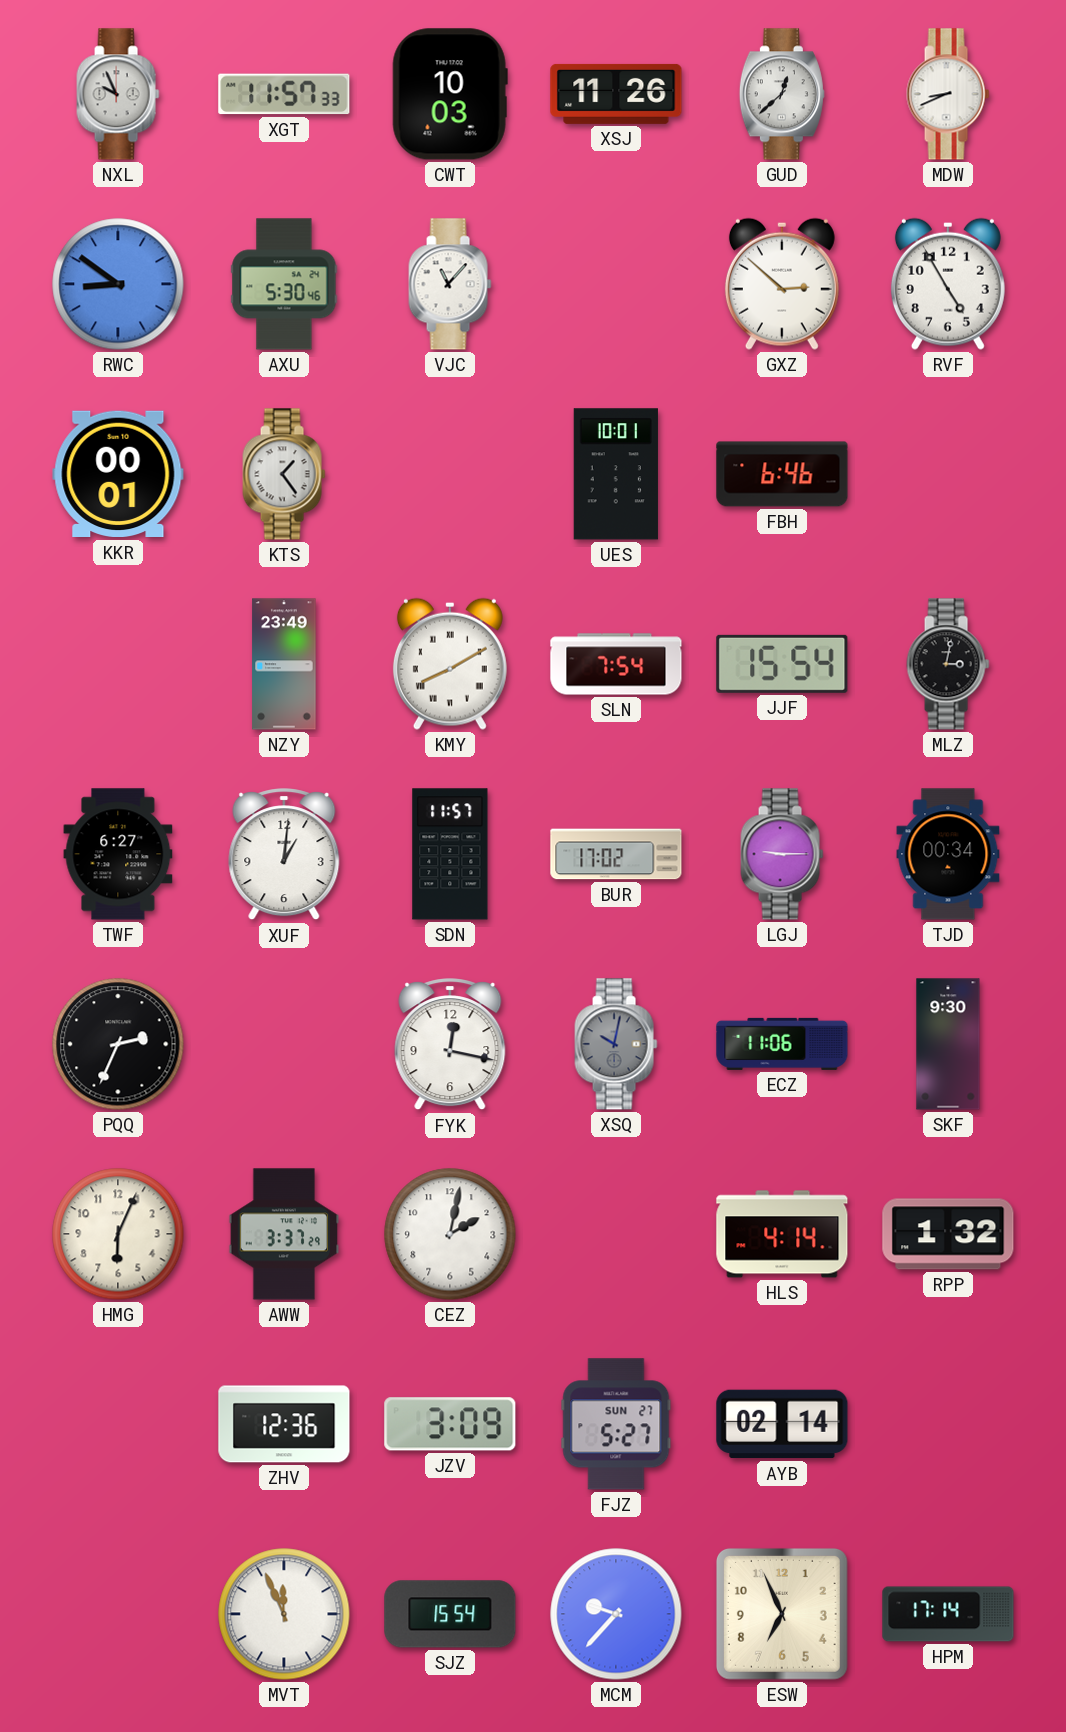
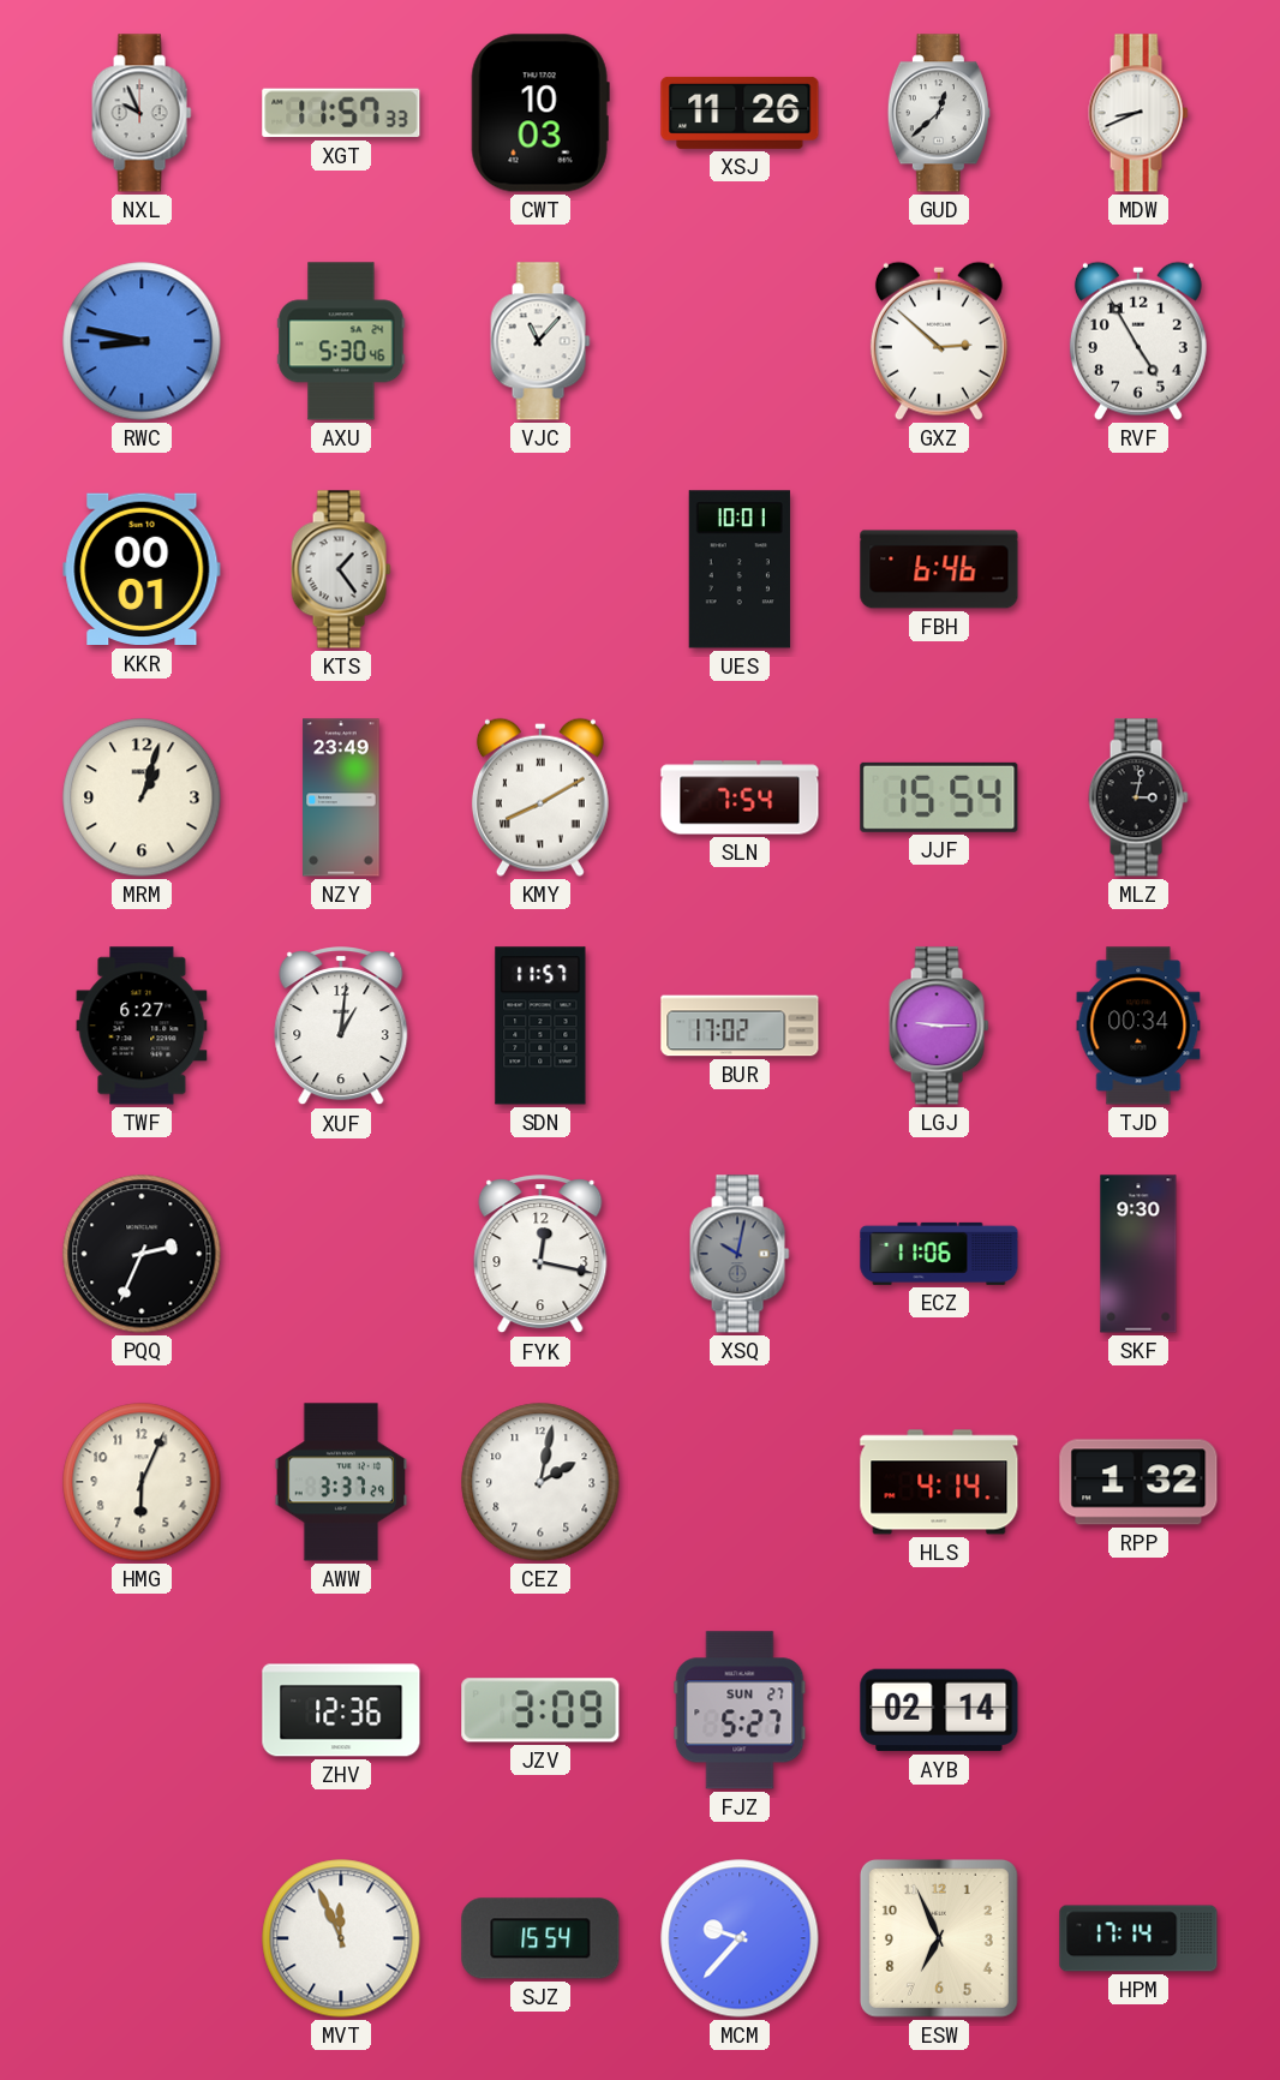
RWC: 8:51 -> 8:47 (142, 341)
MRM: none -> 1:03 (142, 797)
